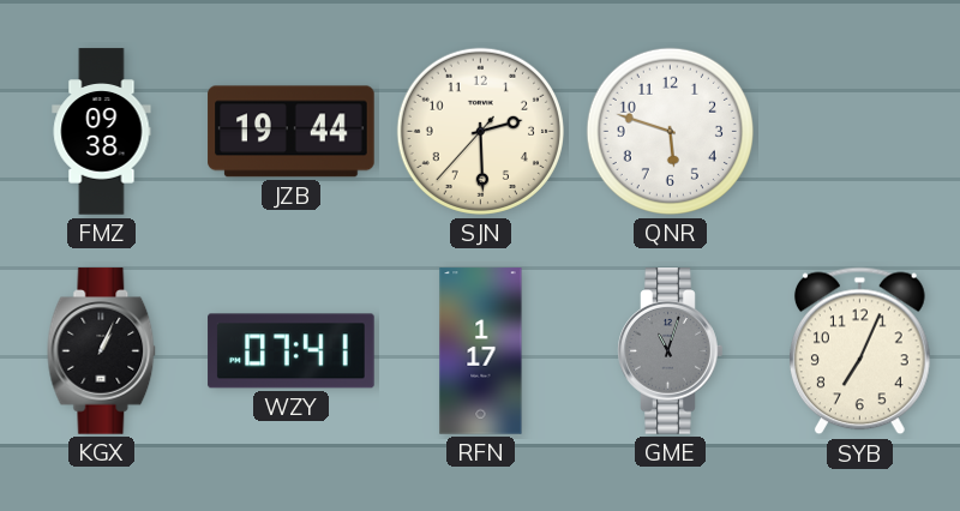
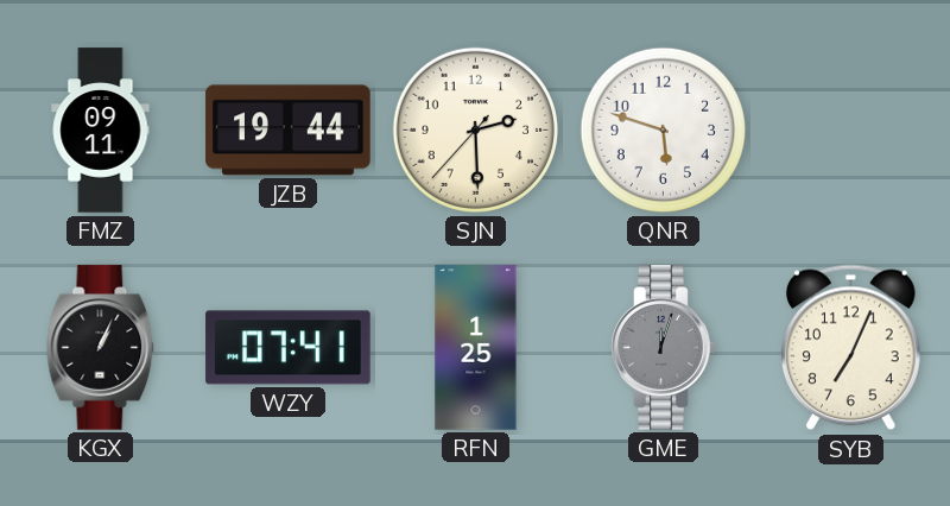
FMZ: 09:38 -> 09:11 (101, 131)
RFN: 1:17 -> 1:25 (476, 348)
GME: 11:03 -> 12:03 (664, 348)
